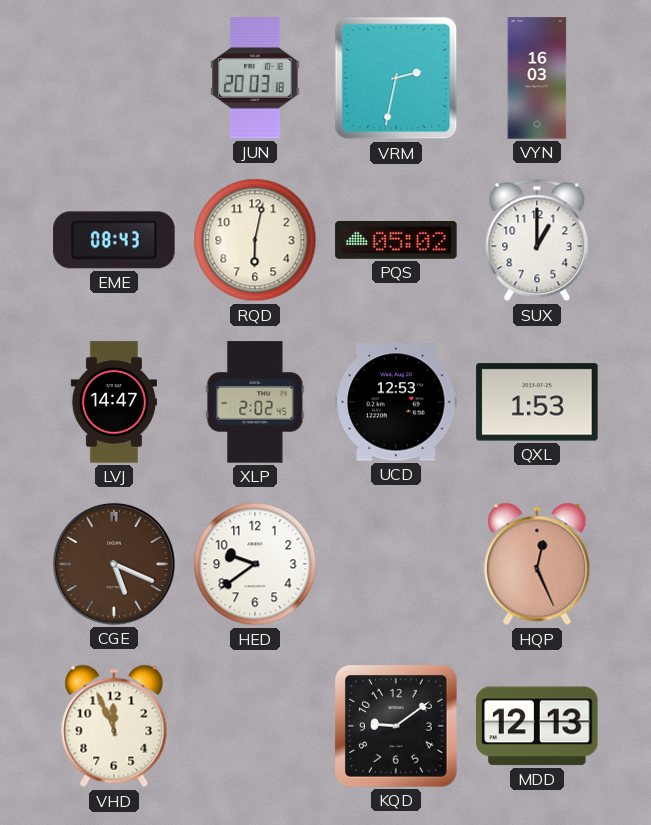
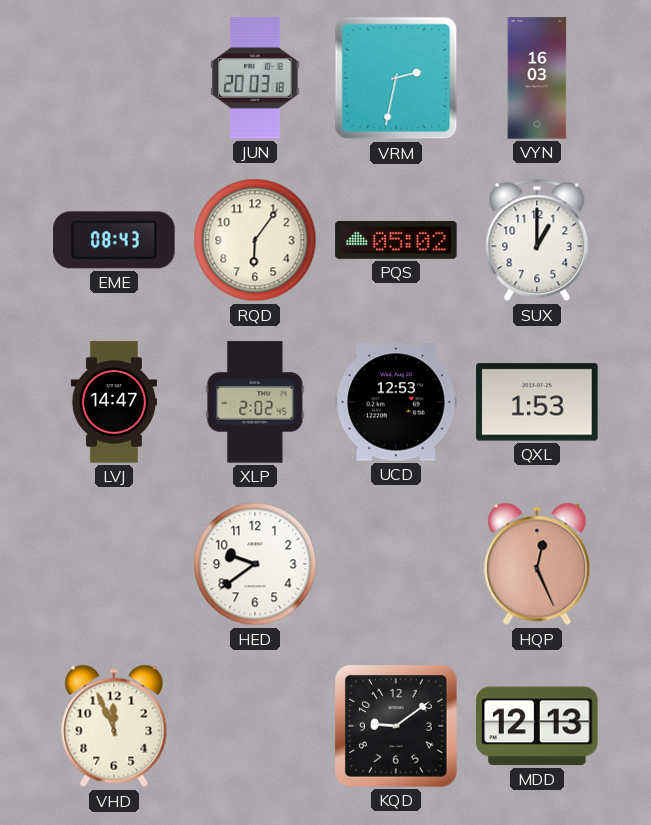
RQD: 6:02 -> 6:06 (255, 240)
CGE: 5:19 -> none (114, 564)
